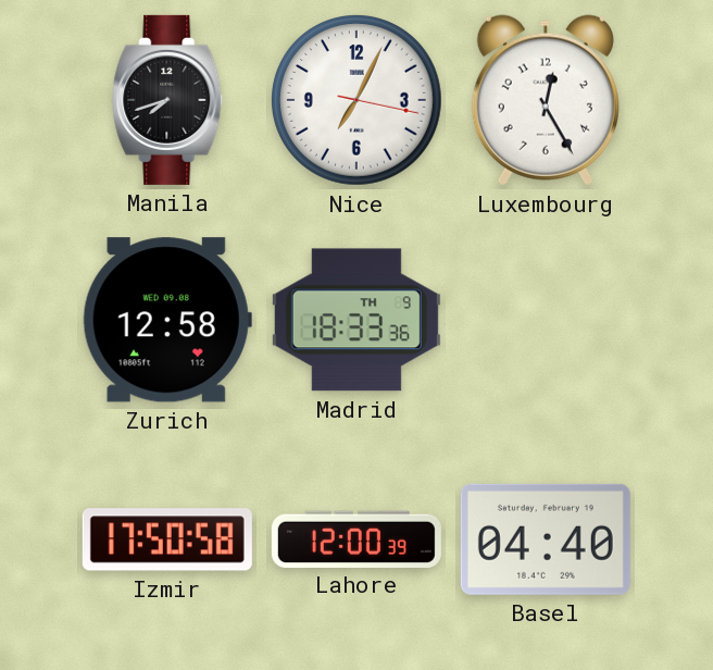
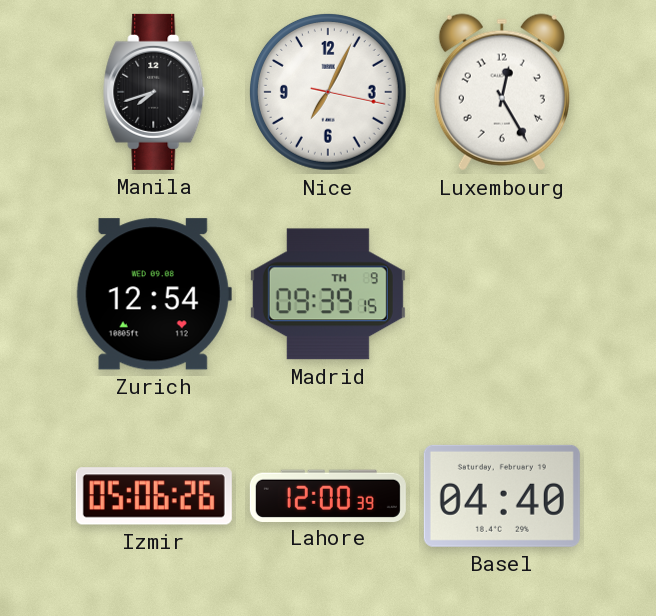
Zurich: 12:58 -> 12:54 (154, 294)
Madrid: 18:33 -> 09:39 (328, 294)
Izmir: 17:50 -> 05:06 (154, 496)
